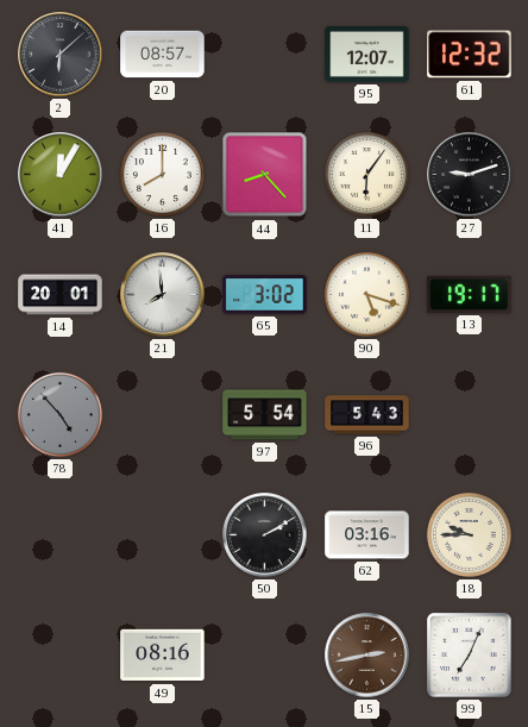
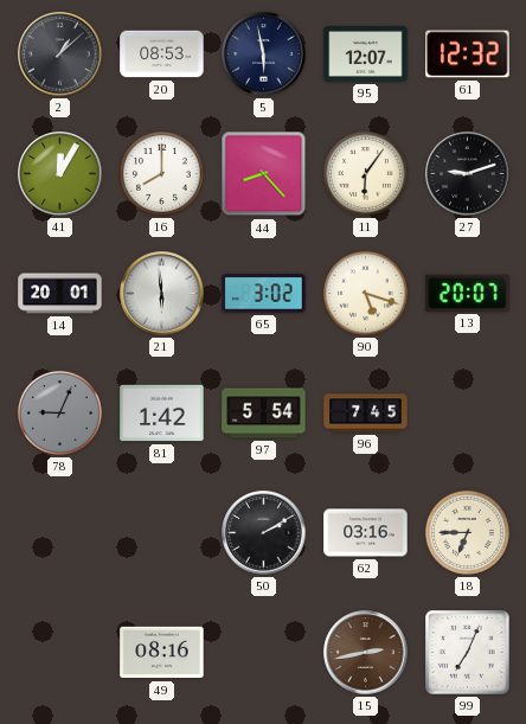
2: 6:08 -> 1:08 (60, 55)
20: 08:57 -> 08:53 (162, 55)
5: none -> 5:58 (264, 55)
21: 7:59 -> 5:59 (162, 294)
13: 19:17 -> 20:07 (468, 293)
78: 4:53 -> 9:04 (59, 412)
81: none -> 1:42 (162, 414)
96: 5:43 -> 7:45 (366, 414)
18: 9:45 -> 6:45 (467, 532)
